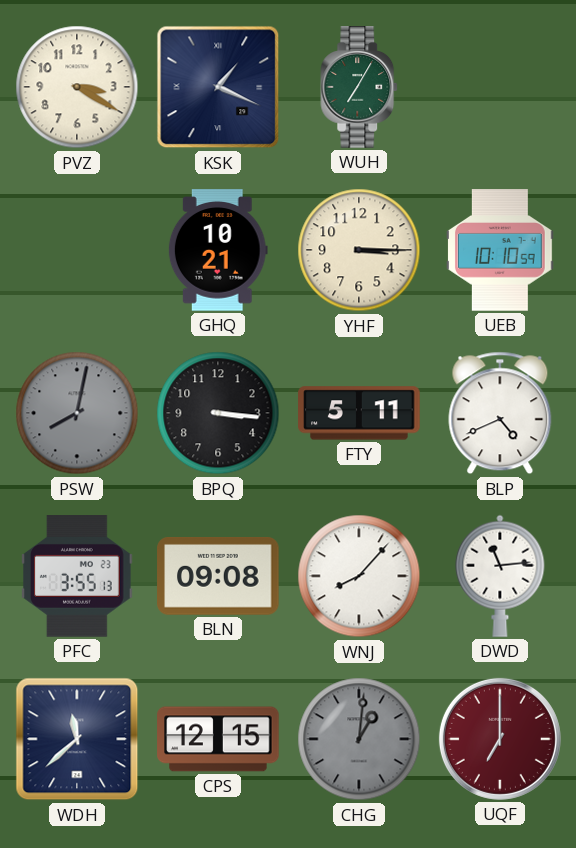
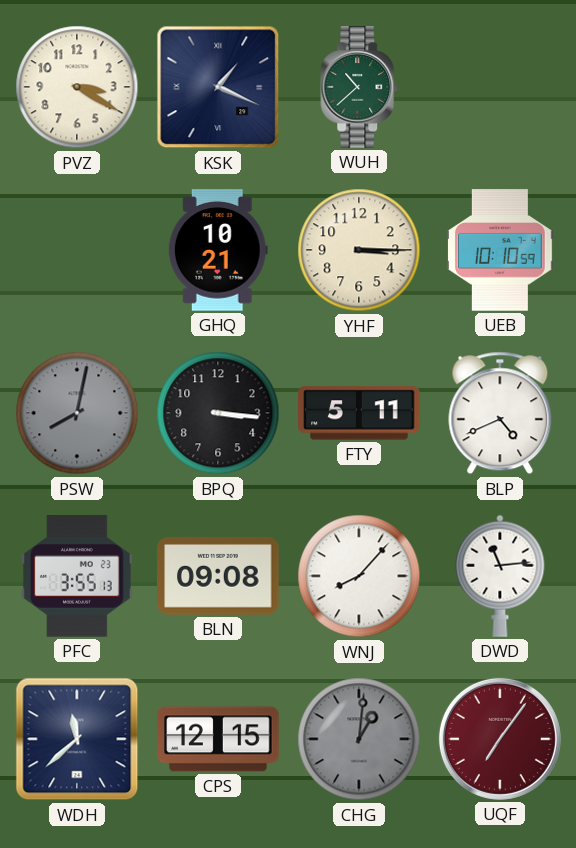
WUH: 7:05 -> 10:38 (360, 87)
UQF: 7:00 -> 7:06 (500, 739)
